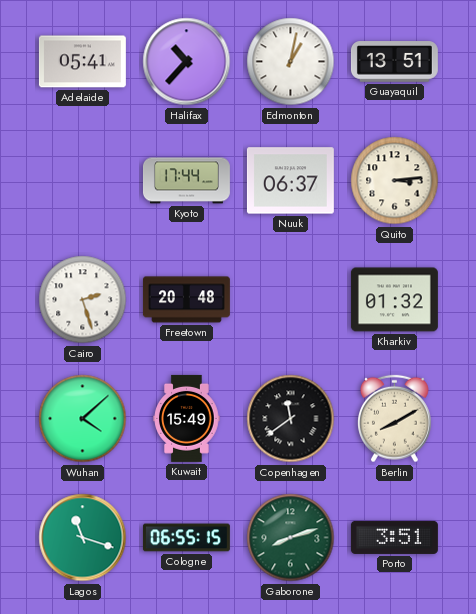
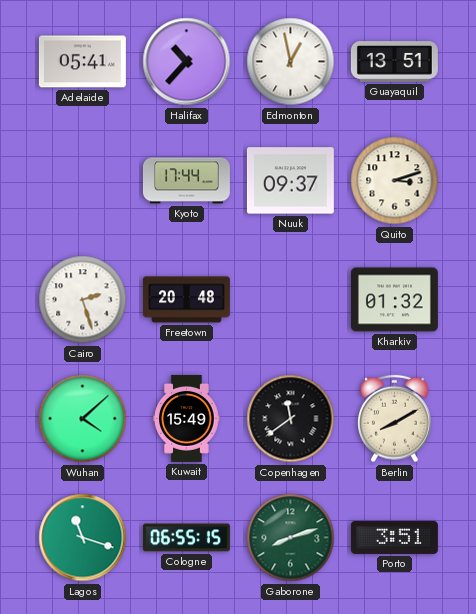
Edmonton: 1:02 -> 12:58 (291, 62)
Nuuk: 06:37 -> 09:37 (290, 181)
Quito: 3:14 -> 3:12 (395, 181)
